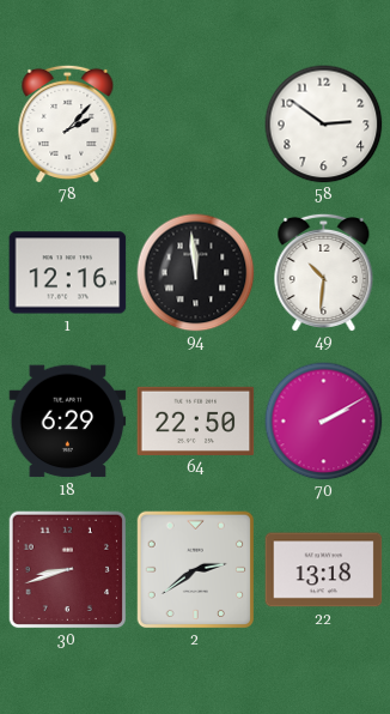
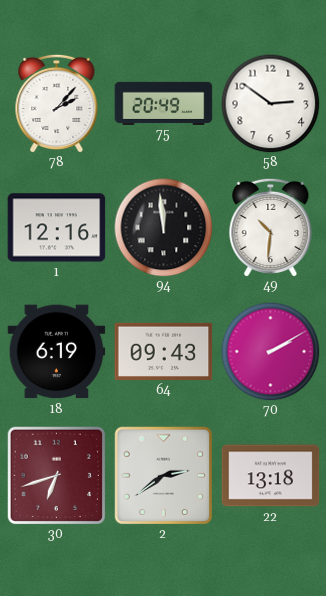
75: none -> 20:49 (164, 103)
18: 6:29 -> 6:19 (57, 352)
64: 22:50 -> 09:43 (164, 351)
30: 8:42 -> 6:42 (56, 475)
